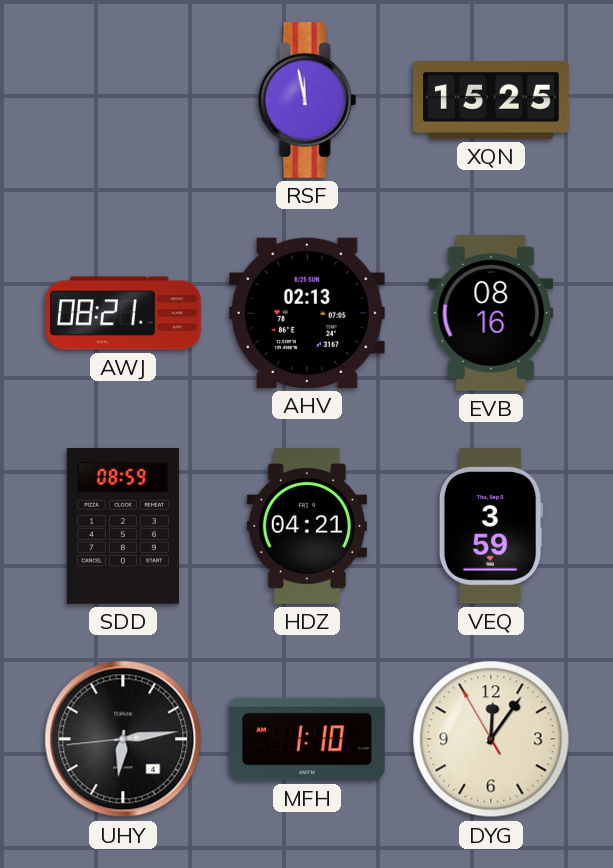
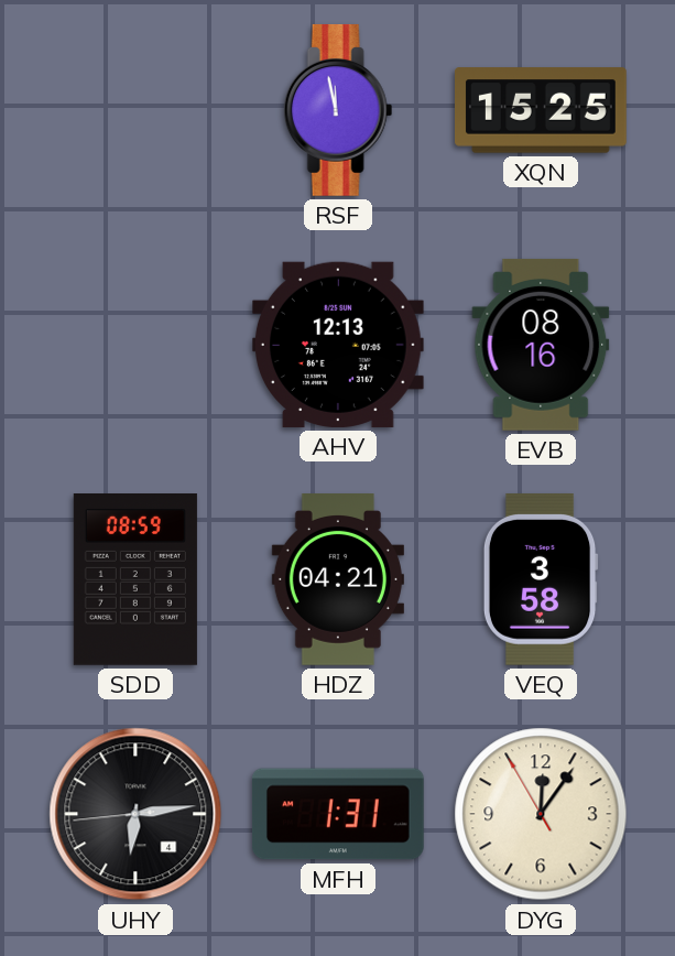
AWJ: 08:21 -> none (124, 313)
AHV: 02:13 -> 12:13 (338, 345)
VEQ: 3:59 -> 3:58 (541, 579)
MFH: 1:10 -> 1:31 (338, 814)
